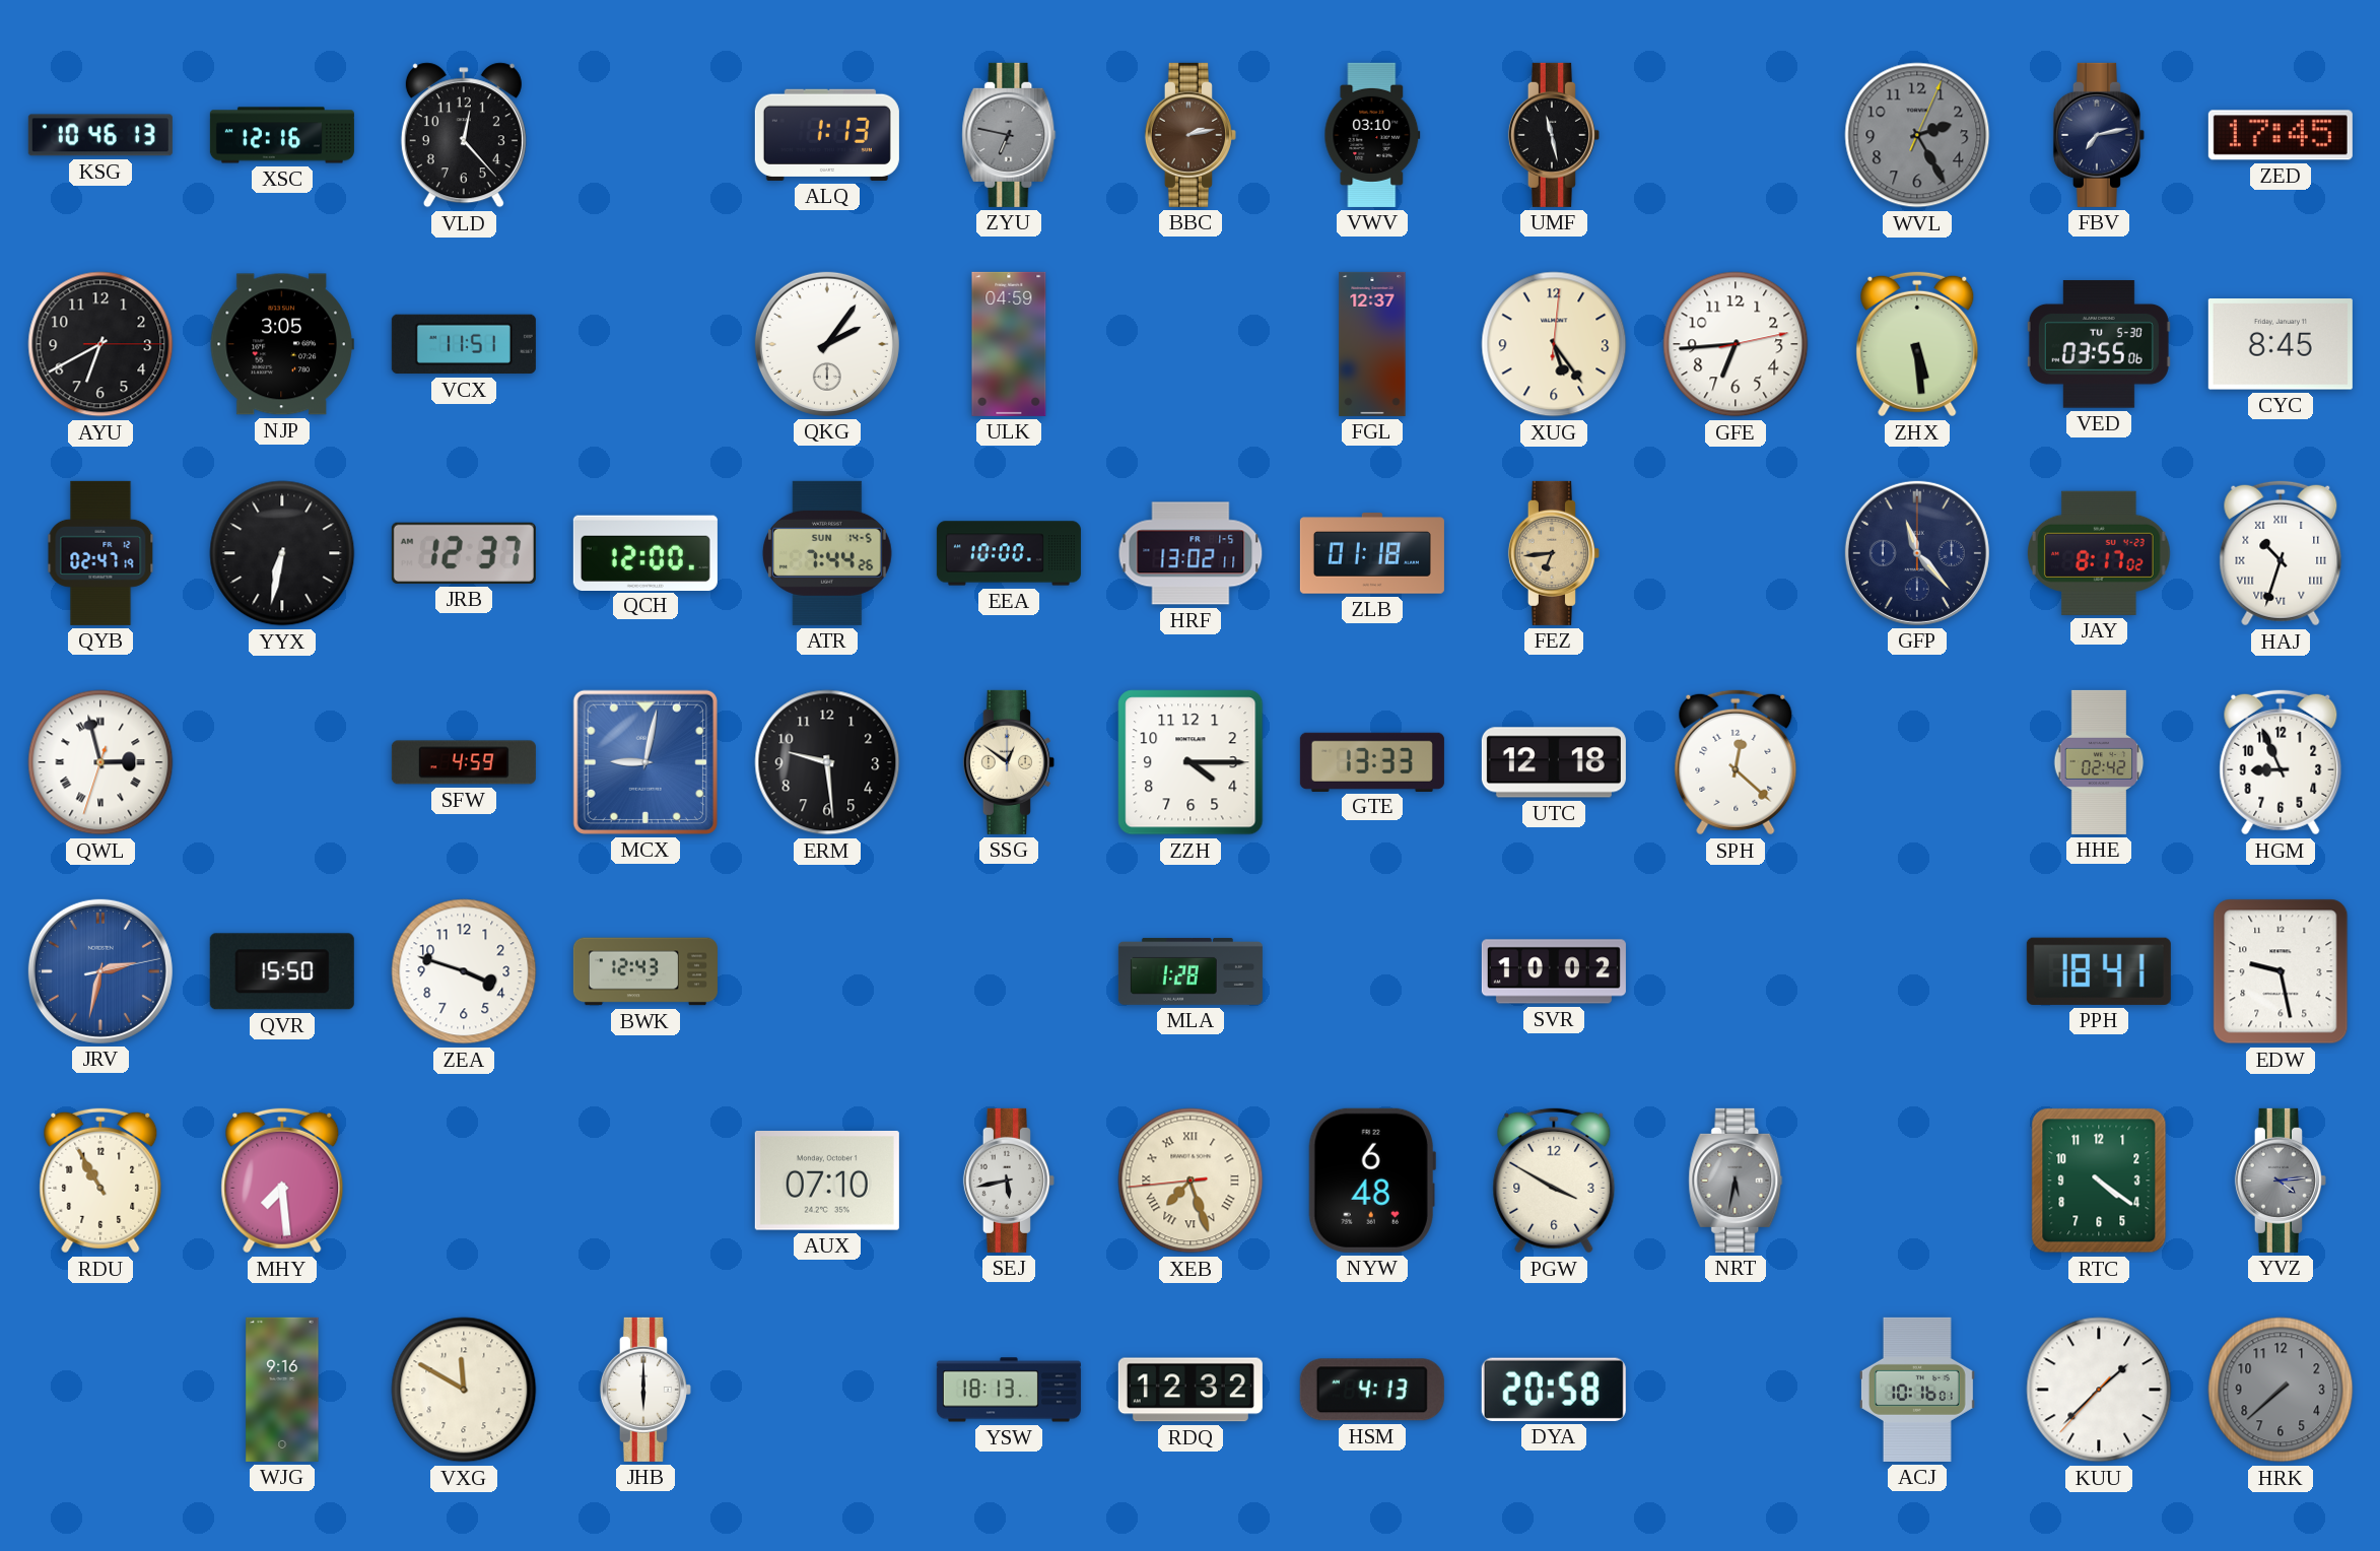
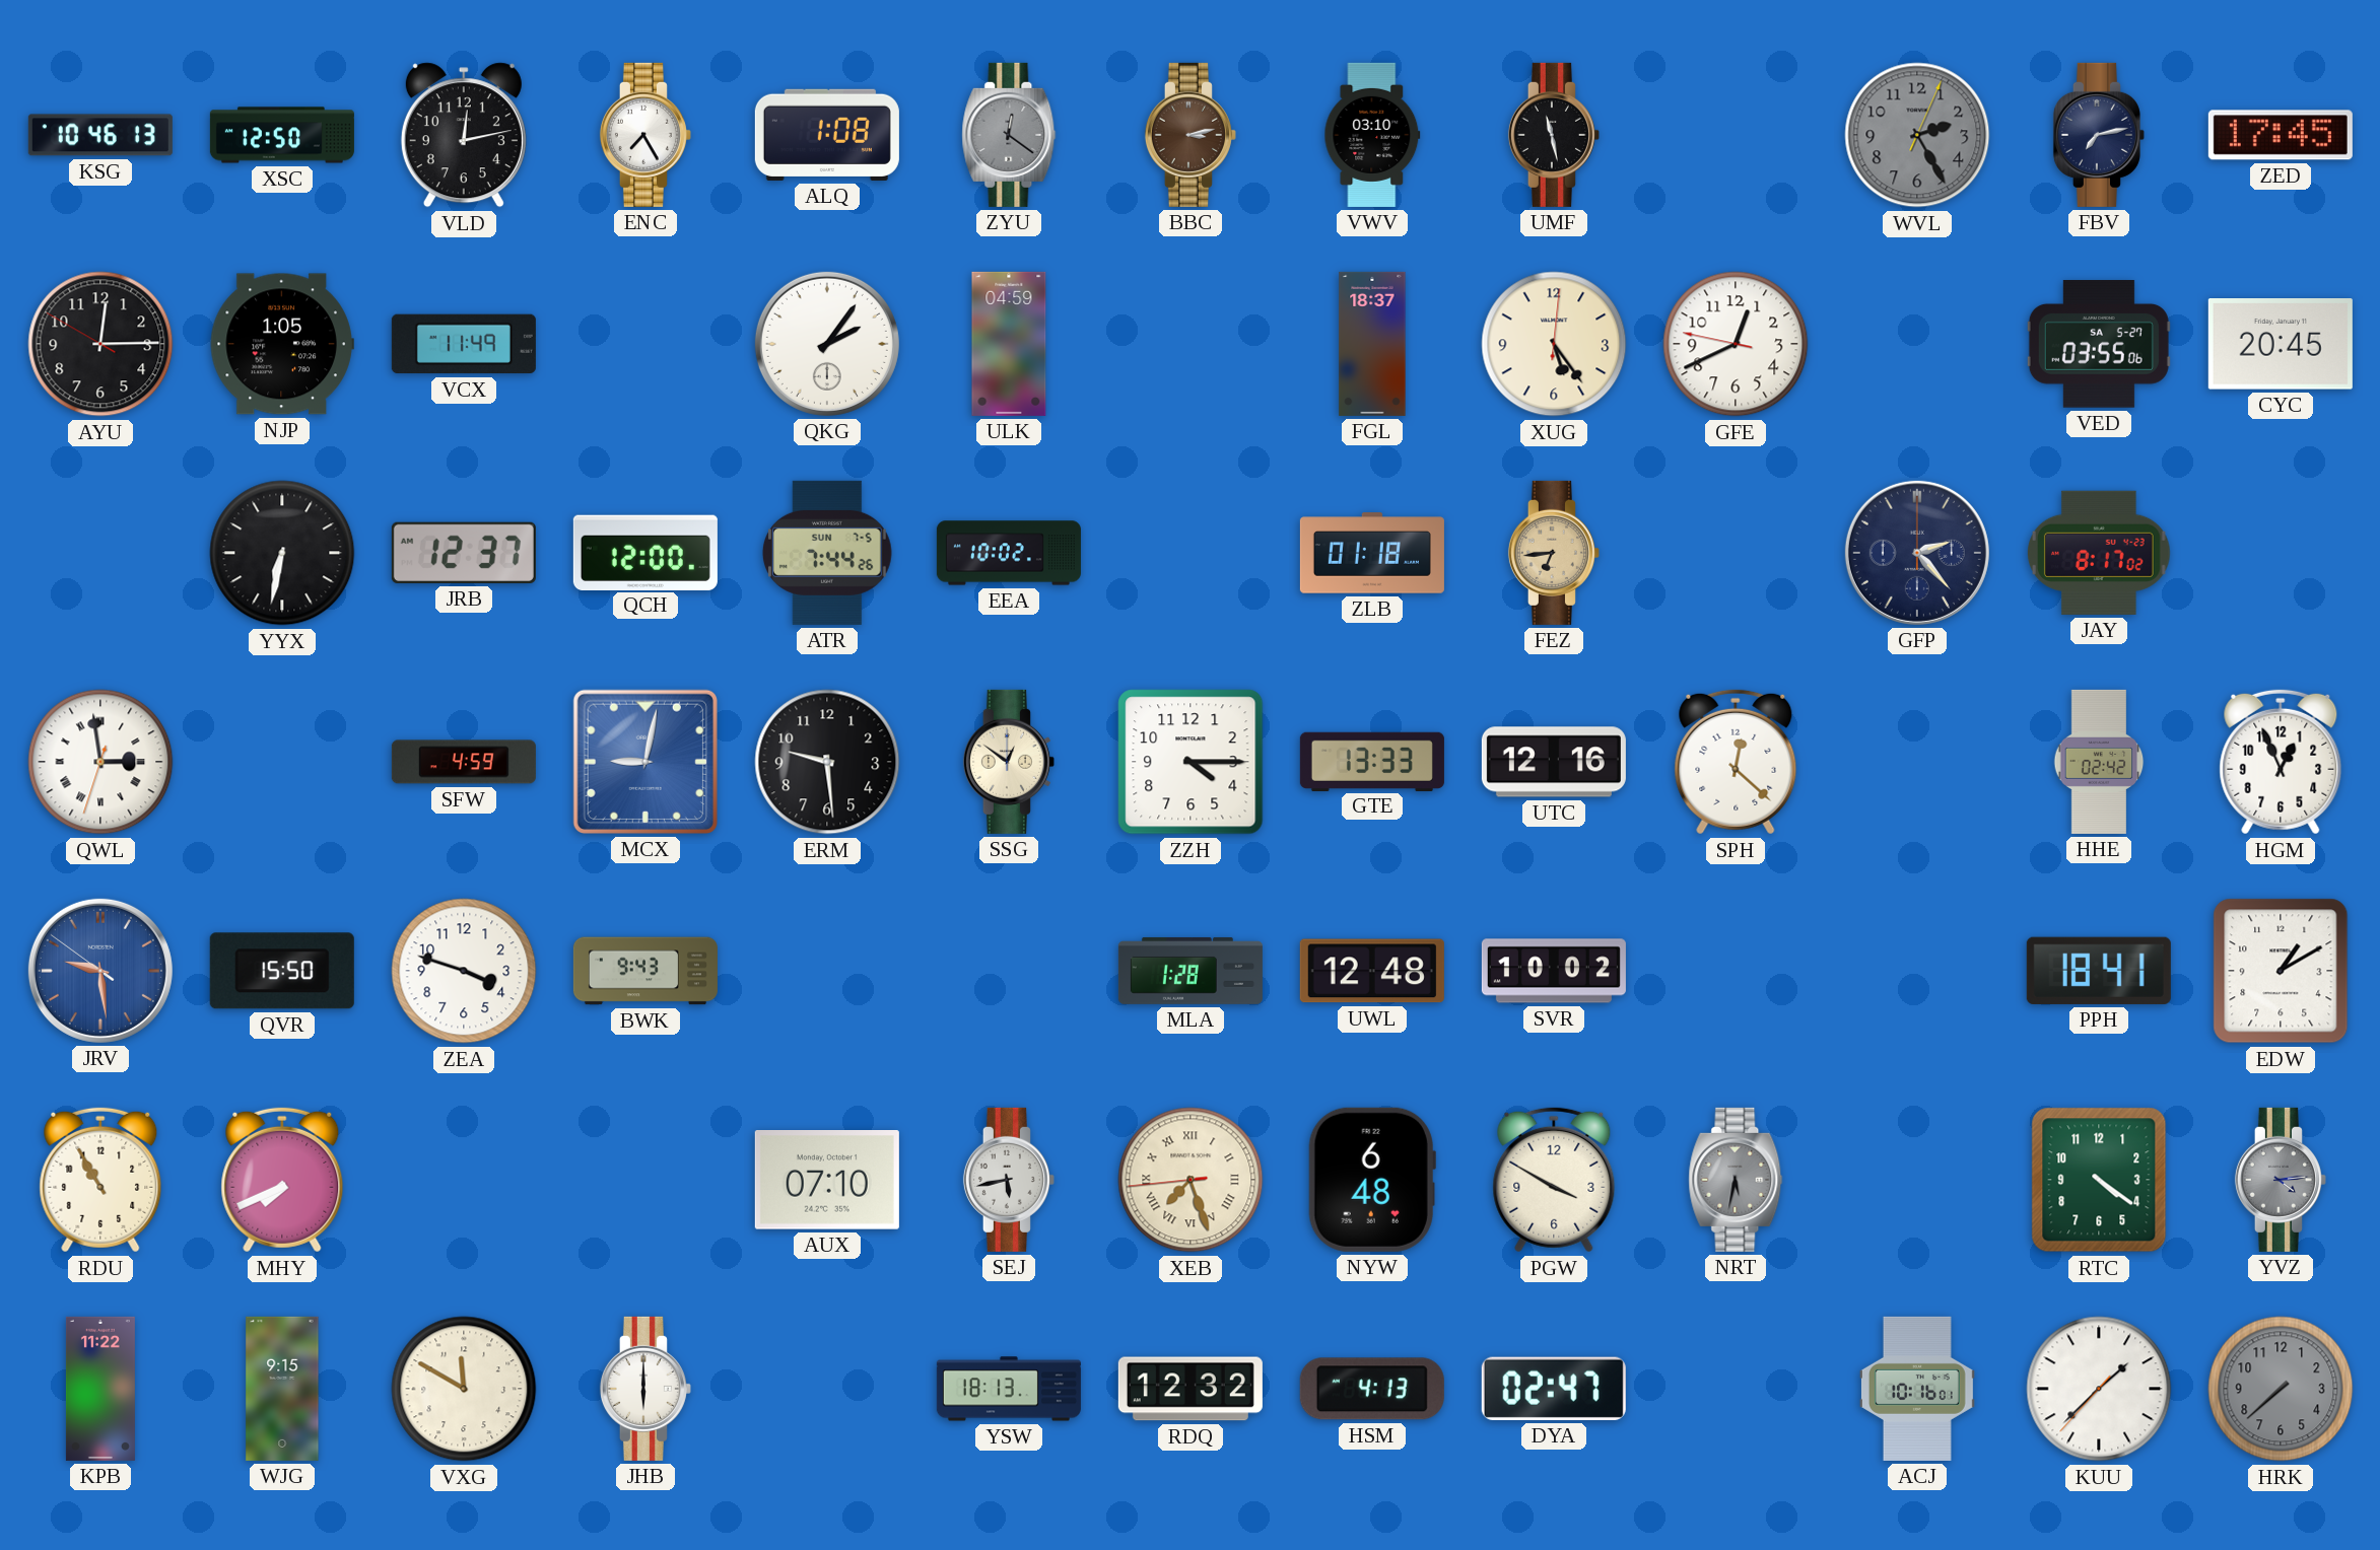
XSC: 12:16 -> 12:50 (282, 135)
VLD: 12:23 -> 12:13 (464, 135)
ENC: none -> 7:25 (645, 135)
ALQ: 1:13 -> 1:08 (827, 135)
ZYU: 6:47 -> 12:21 (1009, 135)
BBC: 2:13 -> 3:13 (1191, 135)
AYU: 6:40 -> 12:14 (100, 344)
NJP: 3:05 -> 1:05 (282, 344)
VCX: 11:51 -> 11:49 (464, 344)
FGL: 12:37 -> 18:37 (1372, 344)
GFE: 6:44 -> 12:40 (1736, 344)
ZHX: 5:29 -> none (1917, 344)
VED date: TU 5-30 -> SA 5-27 (2099, 344)
CYC: 8:45 -> 20:45 (2281, 345)
QYB: 02:47 -> none (100, 553)
ATR date: SUN 14-5 -> SUN 7-5 (827, 553)
EEA: 10:00 -> 10:02 (1009, 553)
HRF: 13:02 -> none (1191, 553)
GFP: 11:23 -> 2:23 (1917, 553)
HAJ: 10:33 -> none (2281, 553)
QWL: 2:57 -> 2:58 (100, 762)
UTC: 12:18 -> 12:16 (1554, 762)
HGM: 8:56 -> 12:56 (2281, 762)
JRV: 2:32 -> 9:28 (100, 971)
BWK: 12:43 -> 9:43 (645, 971)
UWL: none -> 12:48 (1372, 971)
EDW: 9:28 -> 1:10 (2281, 971)
MHY: 7:29 -> 7:41 (282, 1180)
KPB: none -> 11:22 (100, 1389)
WJG: 9:16 -> 9:15 (282, 1389)
DYA: 20:58 -> 02:47 (1554, 1389)
